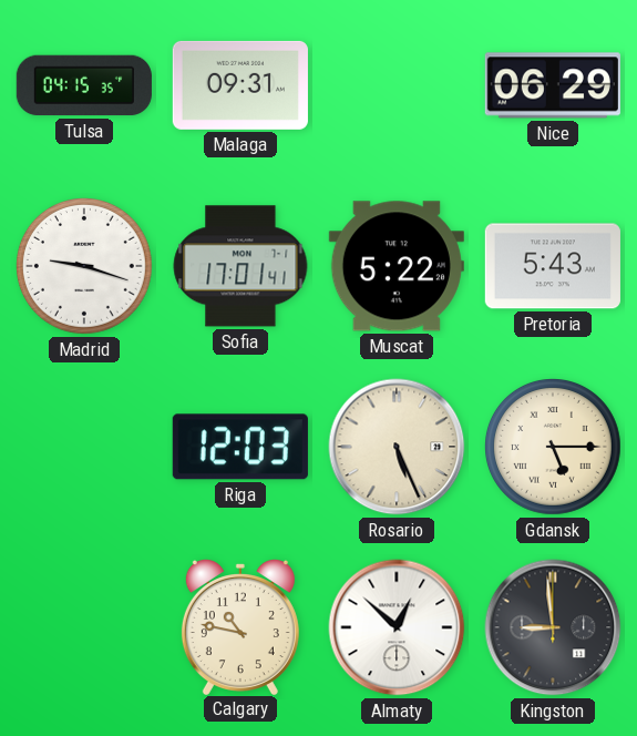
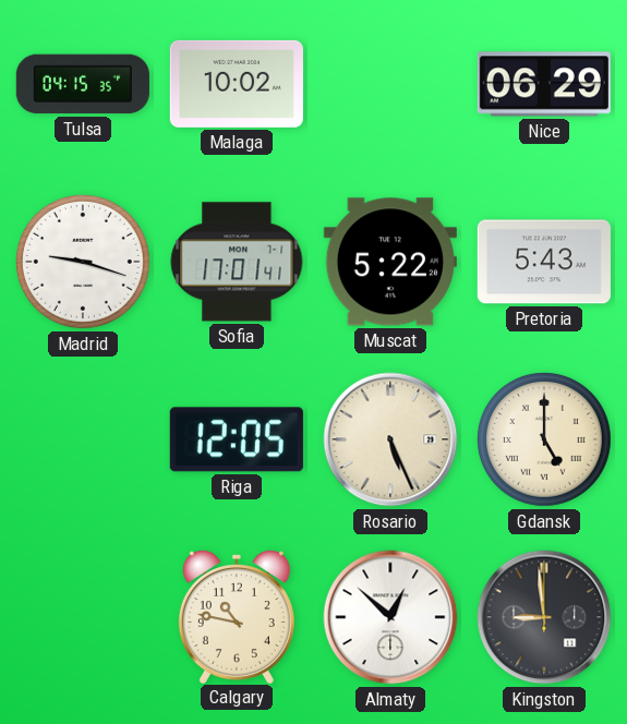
Malaga: 09:31 -> 10:02 (237, 84)
Riga: 12:03 -> 12:05 (237, 439)
Gdansk: 5:15 -> 5:00 (545, 441)
